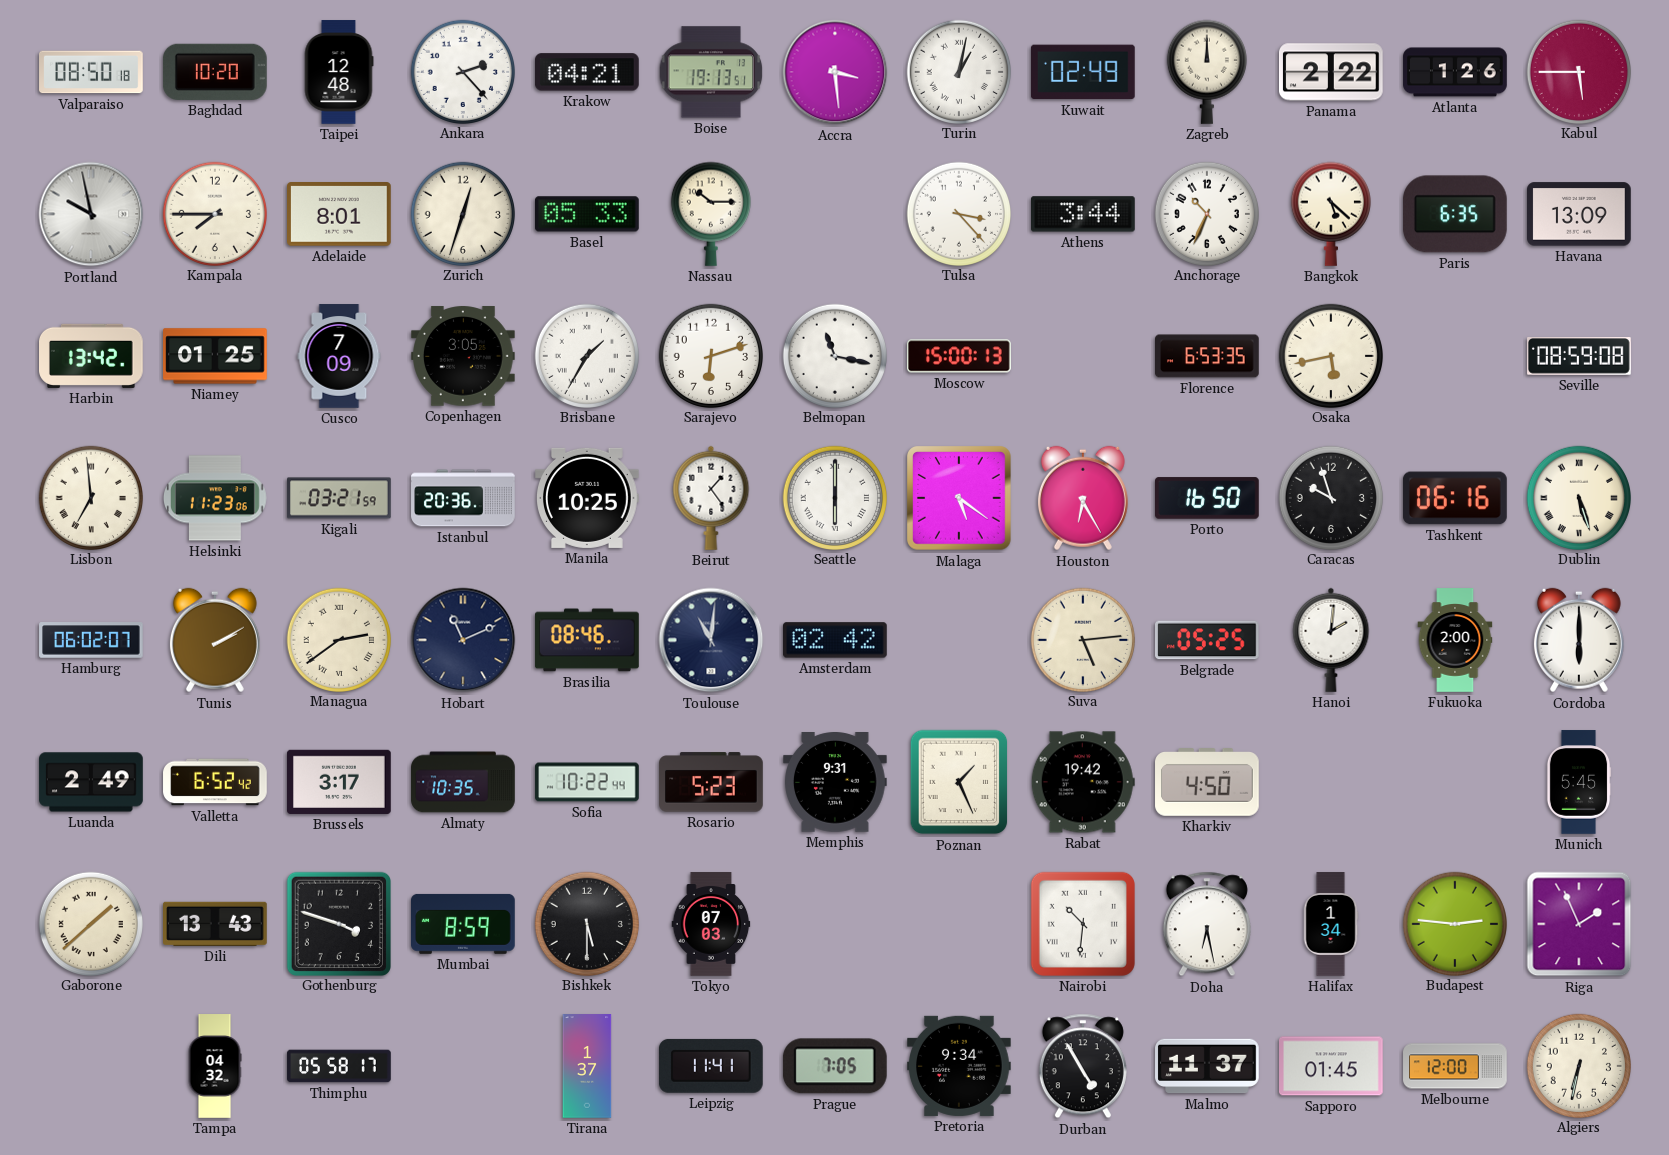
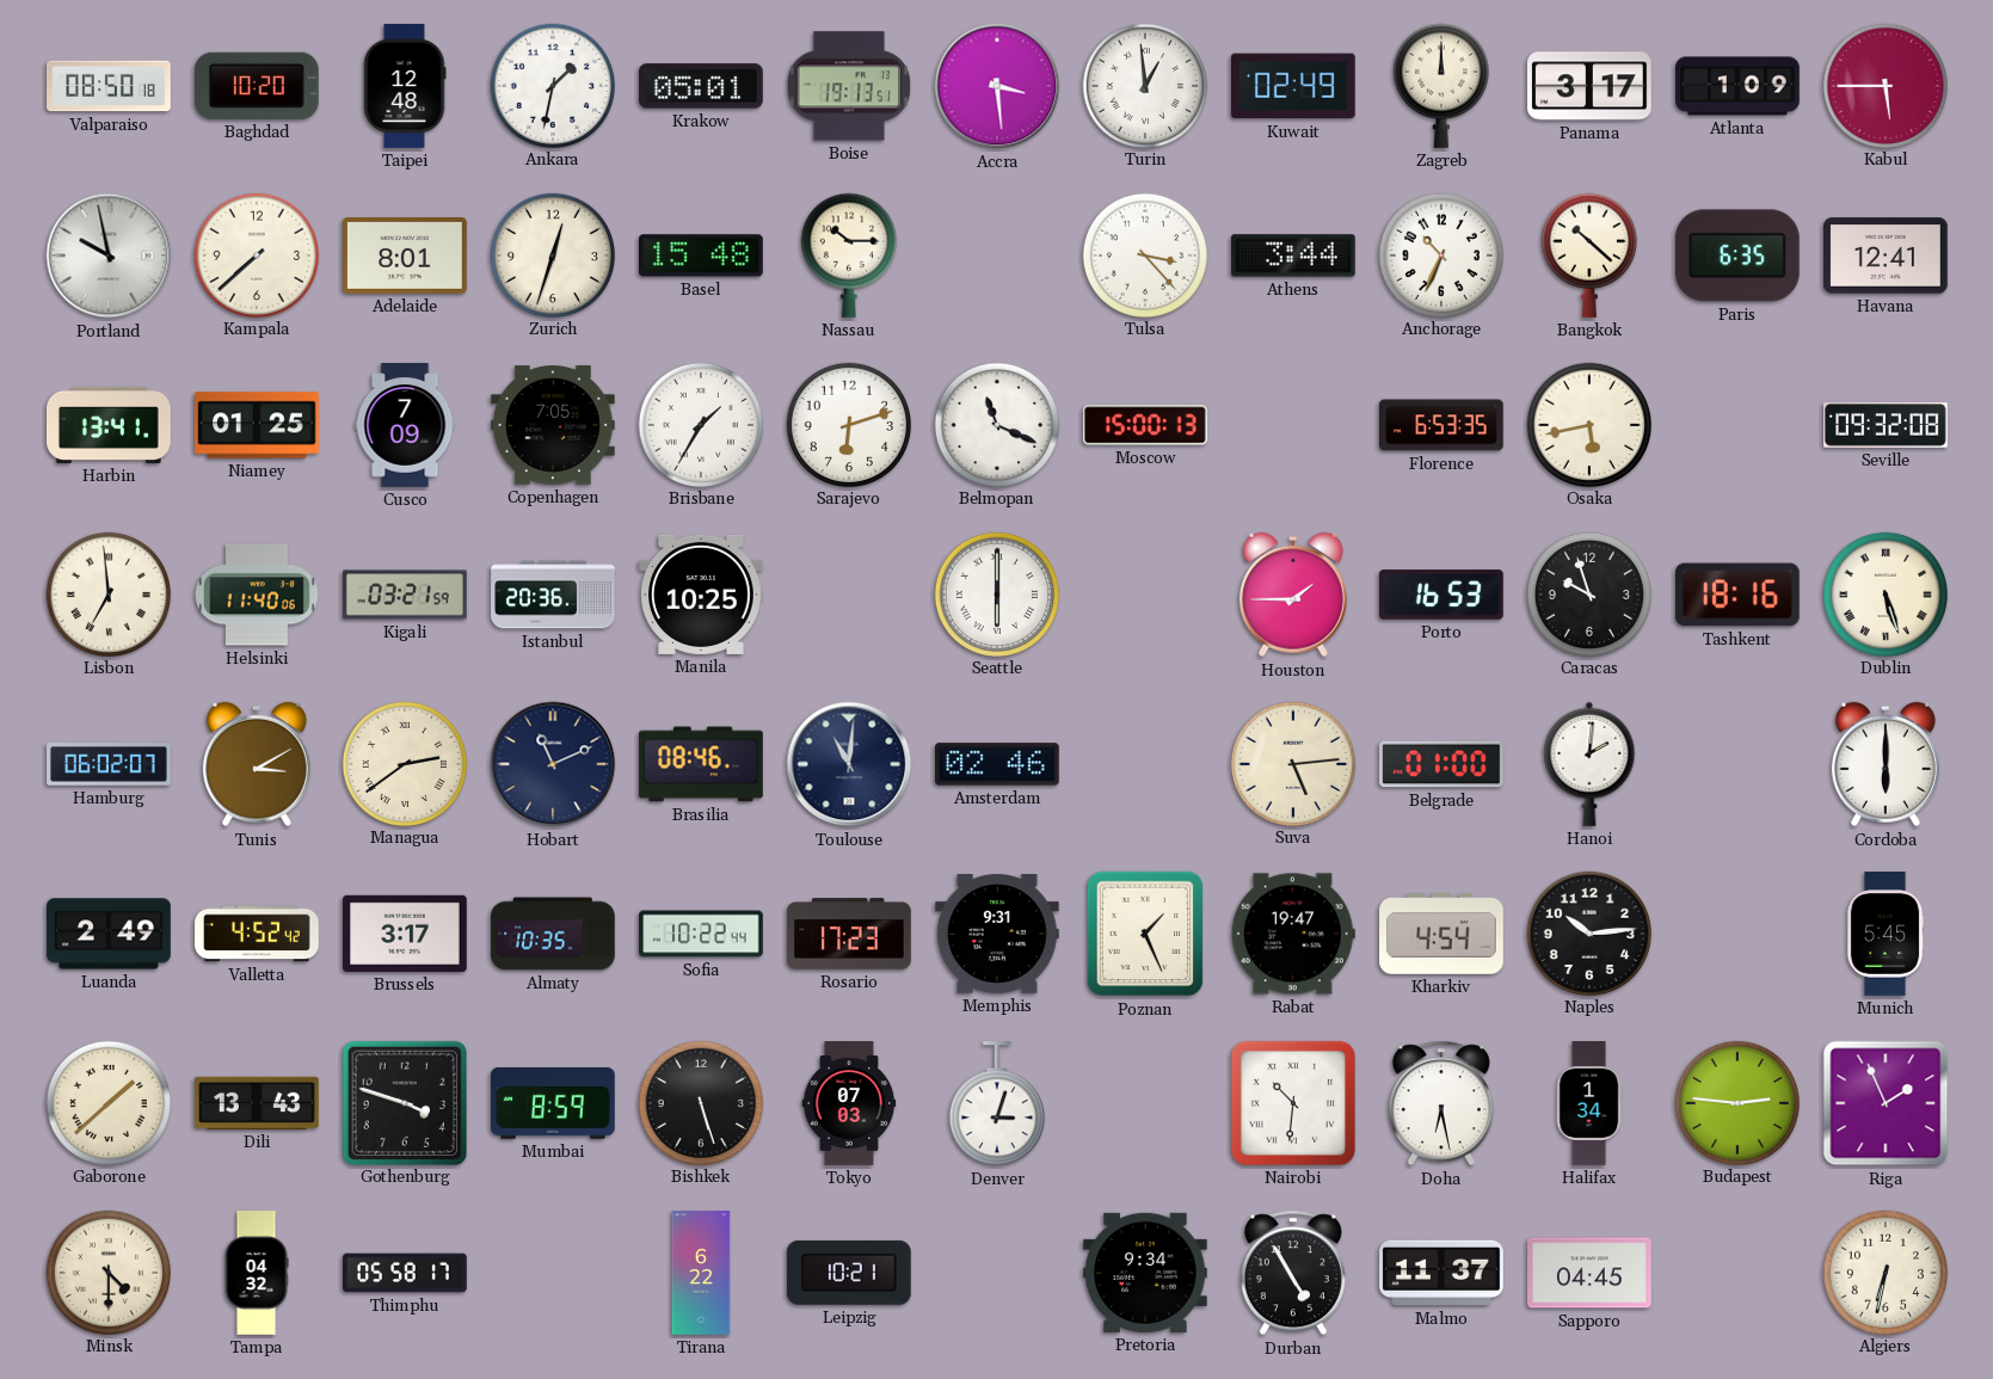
Ankara: 2:23 -> 1:32 (552, 85)
Krakow: 04:21 -> 05:01 (702, 86)
Turin: 1:02 -> 12:59 (1144, 85)
Panama: 2:22 -> 3:17 (1591, 86)
Atlanta: 1:26 -> 1:09 (1737, 86)
Kampala: 7:45 -> 7:38 (256, 254)
Basel: 05:33 -> 15:48 (702, 256)
Bangkok: 5:22 -> 10:22 (1589, 256)
Havana: 13:09 -> 12:41 (1887, 256)
Harbin: 13:42 -> 13:41 (110, 425)
Copenhagen: 3:05 -> 7:05 (554, 425)
Belmopan: 11:17 -> 11:19 (996, 424)
Seville: 08:59 -> 09:32 (1887, 426)
Helsinki: 11:23 -> 11:40 (258, 595)
Beirut: 1:24 -> none (711, 498)
Malaga: 5:21 -> none (960, 499)
Houston: 6:25 -> 1:45 (1293, 595)
Porto: 16:50 -> 16:53 (1443, 595)
Tashkent: 06:16 -> 18:16 (1739, 595)
Tunis: 2:10 -> 3:10 (257, 764)
Amsterdam: 02:42 -> 02:46 (998, 764)
Belgrade: 05:25 -> 01:00 (1443, 764)
Fukuoka: 2:00 -> none (1455, 640)
Valletta: 6:52 -> 4:52 (257, 934)
Rosario: 5:23 -> 17:23 (849, 934)
Rabat: 19:42 -> 19:47 (1293, 934)
Kharkiv: 4:50 -> 4:54 (1441, 935)
Naples: none -> 10:14 (1588, 932)
Bishkek: 5:30 -> 5:27 (700, 1102)
Denver: none -> 3:03 (997, 1104)
Minsk: none -> 4:30 (107, 1272)
Tirana: 1:37 -> 6:22 (701, 1273)
Leipzig: 11:41 -> 10:21 (849, 1273)
Prague: 7:05 -> none (835, 1066)
Sapporo: 01:45 -> 04:45 (1591, 1273)
Melbourne: 12:00 -> none (1455, 1066)
